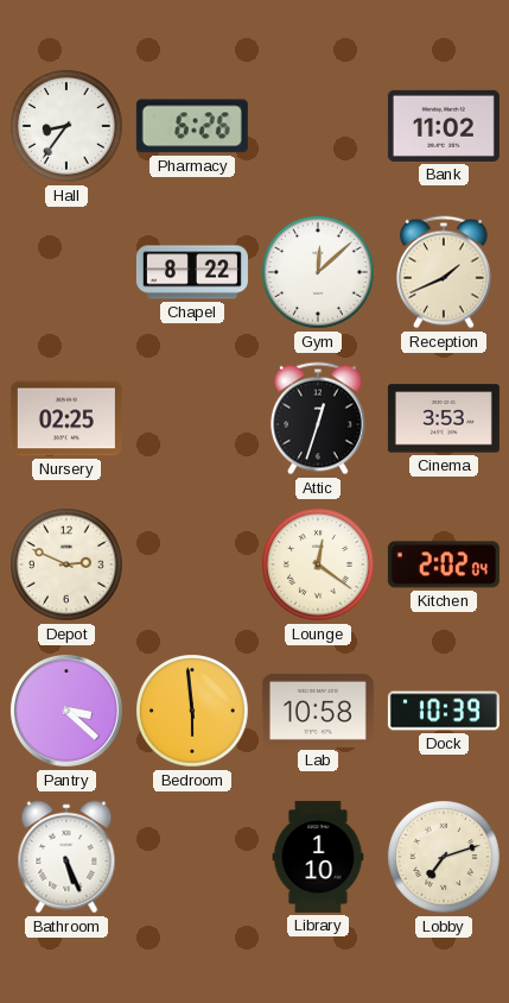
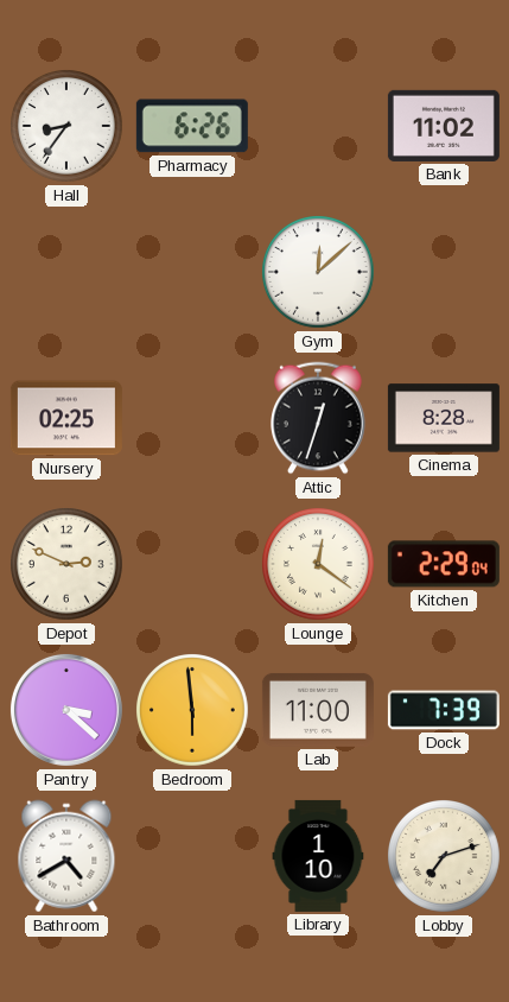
Chapel: 8:22 -> none (192, 272)
Reception: 1:41 -> none (445, 272)
Cinema: 3:53 -> 8:28 (444, 418)
Kitchen: 2:02 -> 2:29 (444, 564)
Lab: 10:58 -> 11:00 (318, 710)
Dock: 10:39 -> 7:39 (444, 710)
Bathroom: 5:26 -> 4:40 (66, 856)
